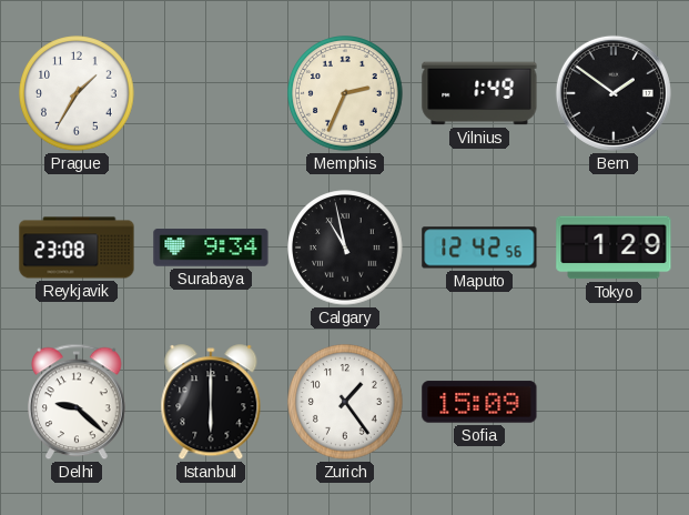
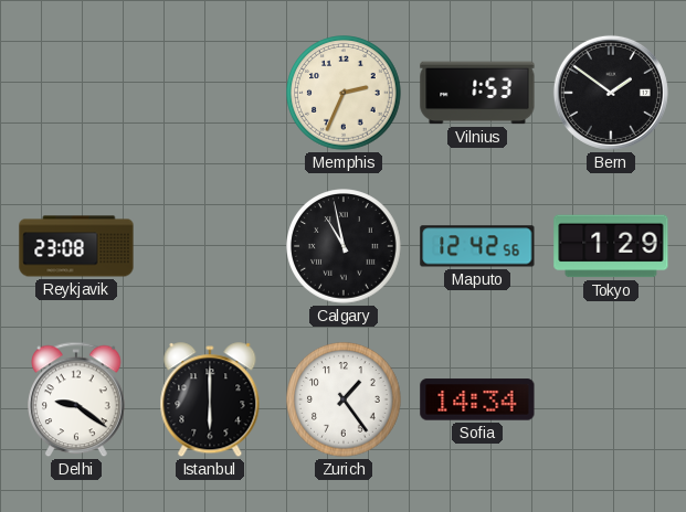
Prague: 1:35 -> none (77, 93)
Vilnius: 1:49 -> 1:53 (477, 93)
Surabaya: 9:34 -> none (211, 248)
Delhi: 9:22 -> 9:21 (76, 399)
Sofia: 15:09 -> 14:34 (477, 399)
